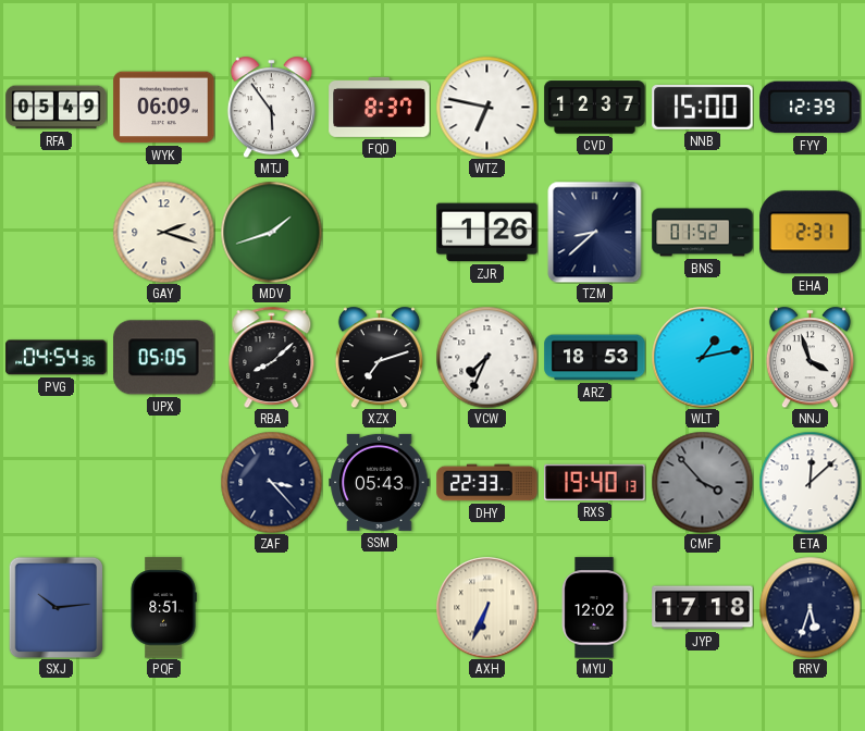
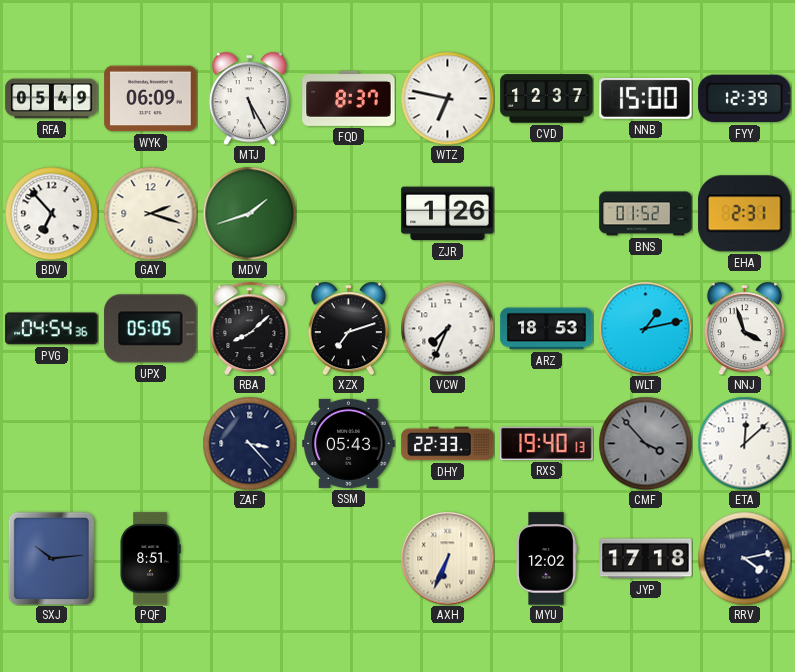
MTJ: 5:54 -> 5:25 (249, 98)
BDV: none -> 6:53 (51, 213)
TZM: 8:38 -> none (595, 232)
RRV: 5:33 -> 4:13 (744, 558)
